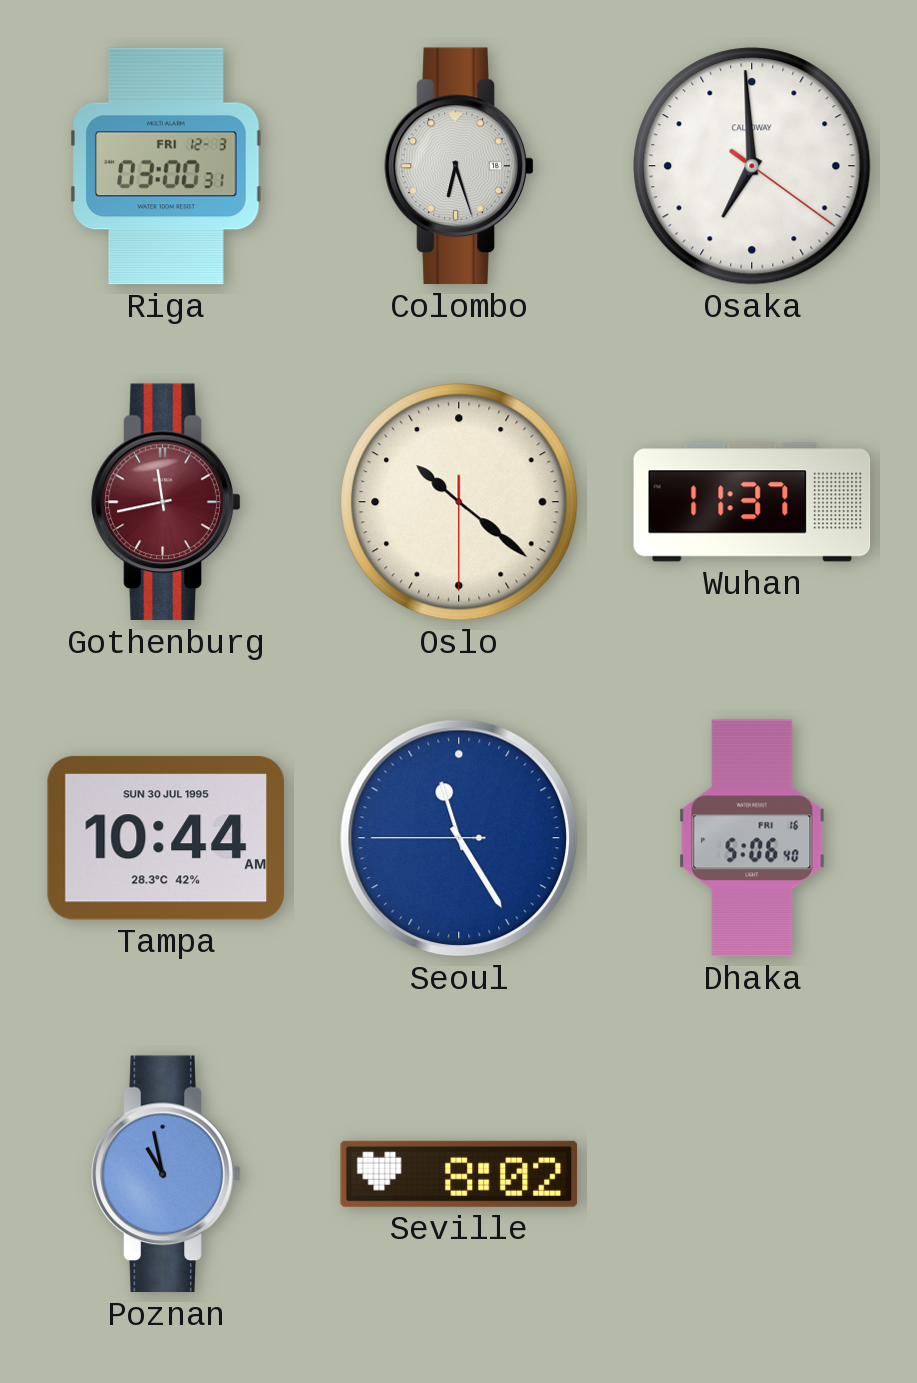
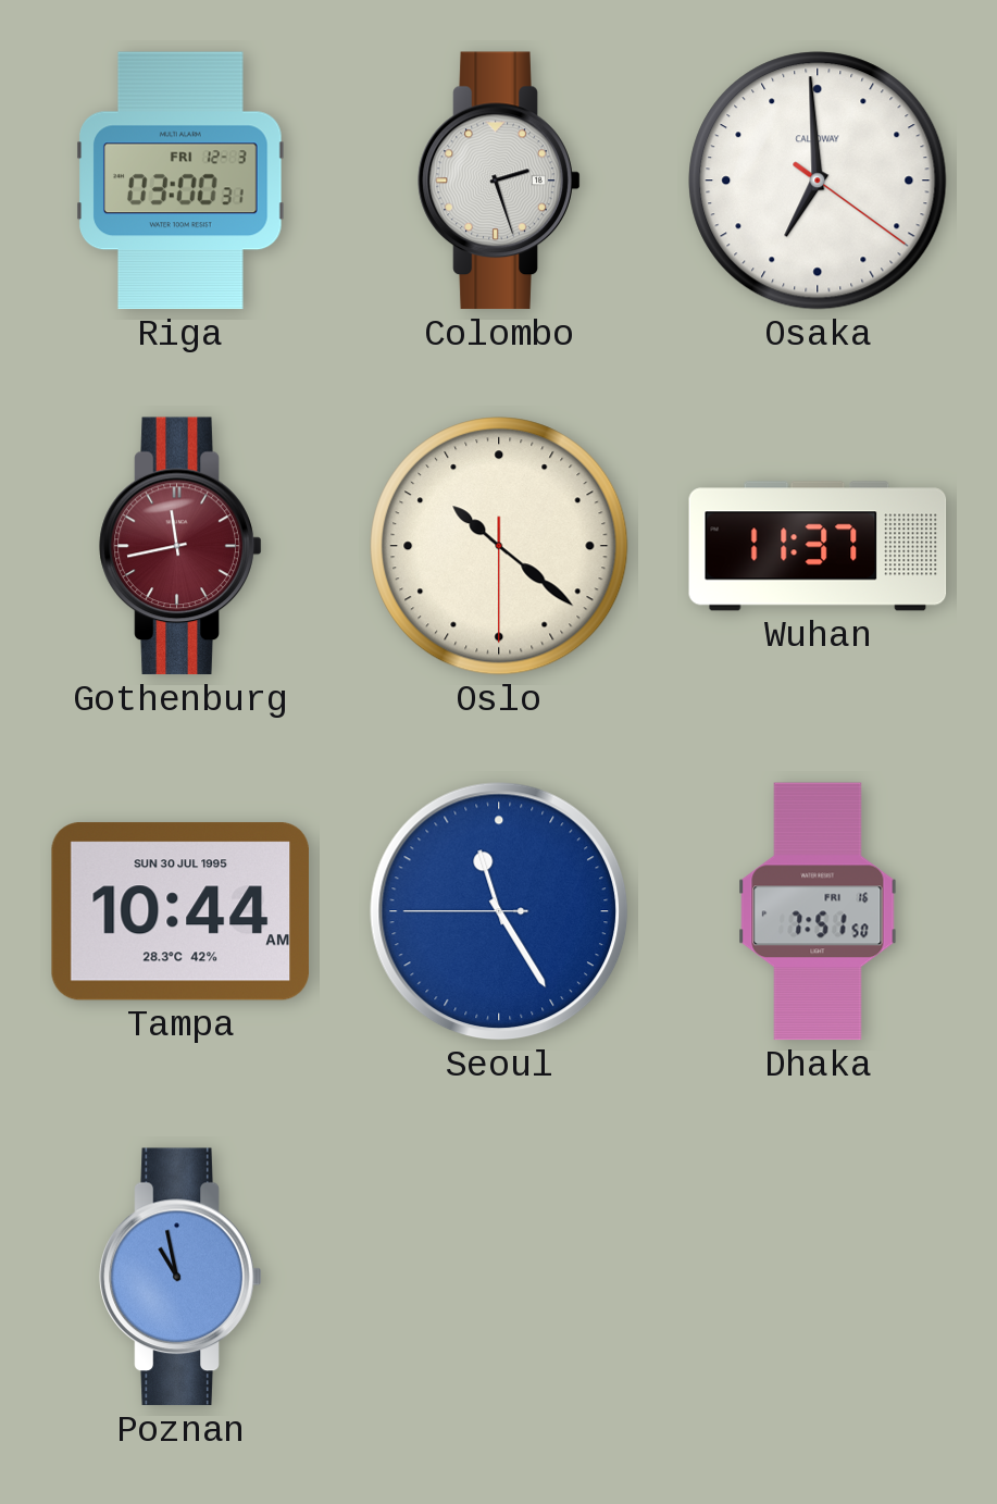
Colombo: 6:27 -> 2:27 (499, 181)
Dhaka: 5:06 -> 7:51 (818, 911)
Seville: 8:02 -> none (459, 1174)
